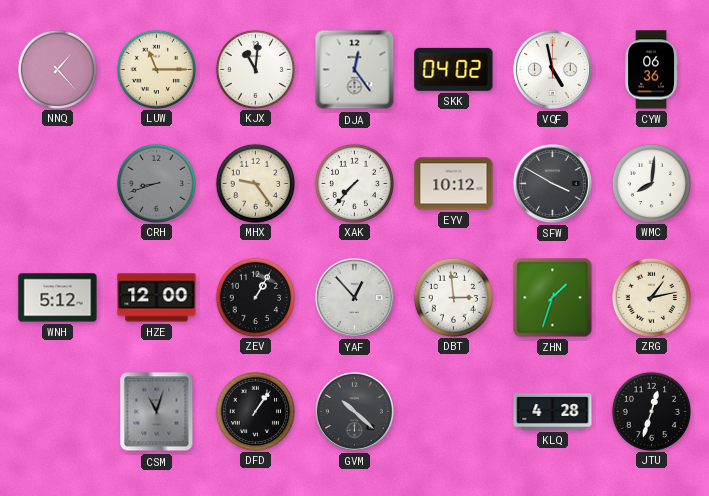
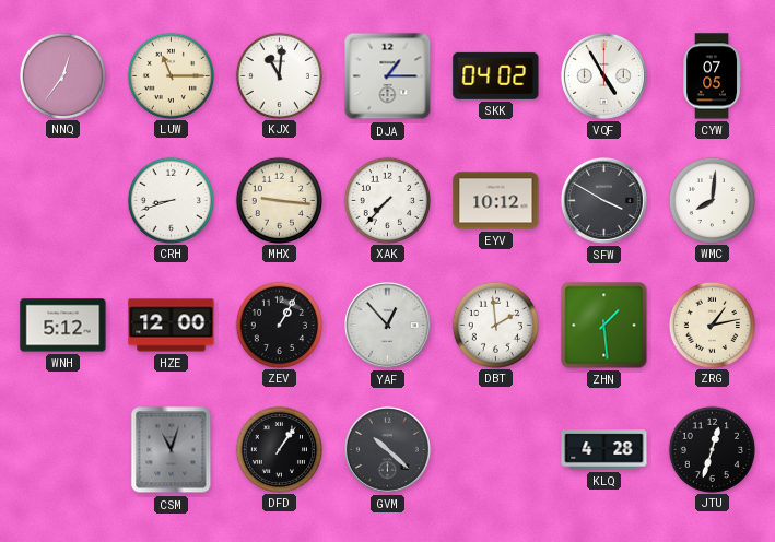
NNQ: 1:23 -> 12:36 (62, 75)
DJA: 12:24 -> 1:15 (388, 76)
VQF: 4:58 -> 4:55 (603, 75)
CYW: 06:36 -> 07:05 (712, 76)
CRH dial: grey -> white (171, 200)
MHX: 9:24 -> 9:16 (279, 200)
DBT: 2:59 -> 1:59 (495, 325)
ZHN: 1:33 -> 1:29 (604, 326)
